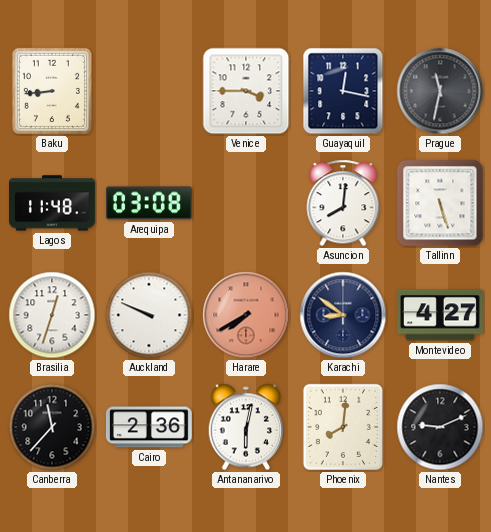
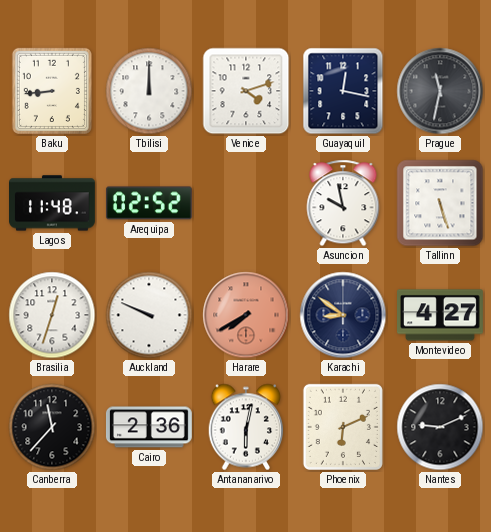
Tbilisi: none -> 12:00 (149, 91)
Venice: 3:45 -> 4:12 (246, 91)
Arequipa: 03:08 -> 02:52 (149, 203)
Asuncion: 8:01 -> 9:58 (343, 203)
Phoenix: 8:01 -> 6:11 (343, 427)
